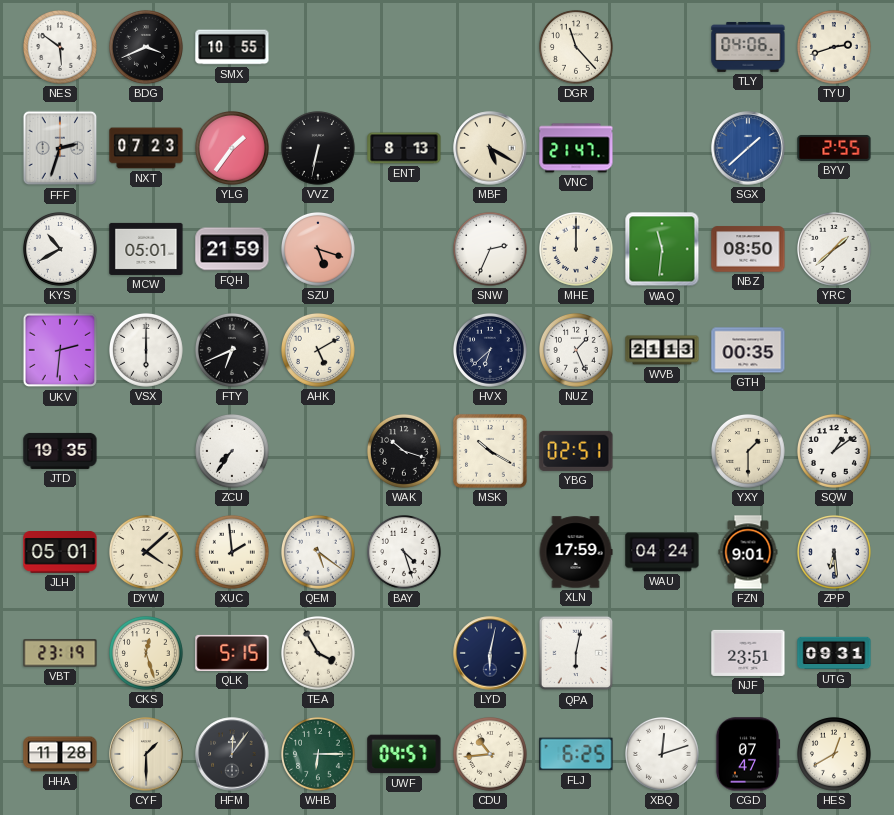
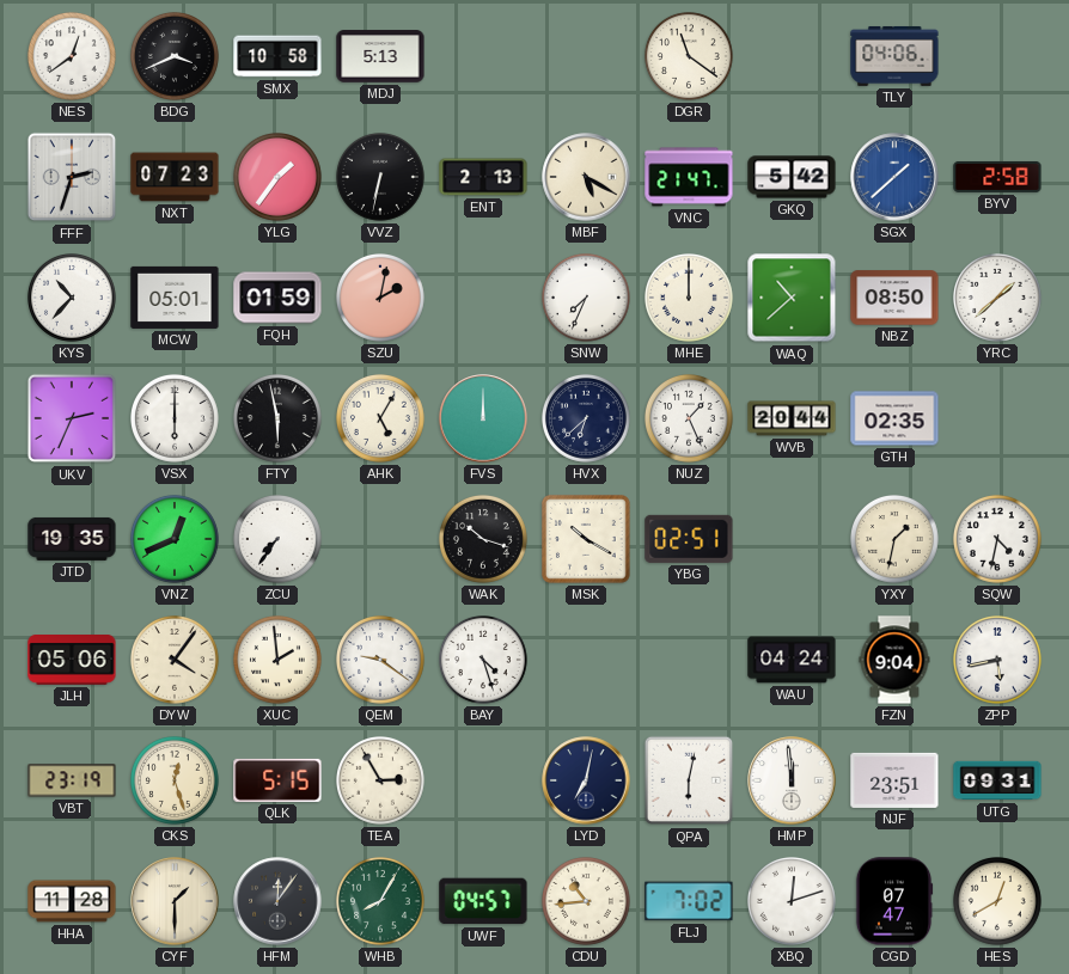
NES: 5:51 -> 12:39 (73, 57)
SMX: 10:55 -> 10:58 (277, 56)
MDJ: none -> 5:13 (380, 56)
DGR: 11:23 -> 11:21 (690, 57)
TYU: 2:42 -> none (835, 48)
ENT: 8:13 -> 2:13 (483, 177)
GKQ: none -> 5:42 (792, 177)
BYV: 2:55 -> 2:58 (997, 177)
KYS: 10:40 -> 10:37 (73, 299)
FQH: 21:59 -> 01:59 (277, 298)
SZU: 5:18 -> 2:02 (381, 299)
SNW: 2:34 -> 7:34 (587, 299)
WAQ: 11:31 -> 10:38 (792, 298)
UKV: 2:31 -> 2:34 (72, 418)
FTY: 6:41 -> 5:58 (279, 419)
AHK: 5:10 -> 5:05 (381, 419)
FVS: none -> 12:00 (483, 418)
WVB: 21:13 -> 20:44 (792, 418)
GTH: 00:35 -> 02:35 (894, 418)
VNZ: none -> 12:41 (176, 540)
YXY: 1:30 -> 1:32 (896, 540)
SQW: 1:09 -> 4:32 (998, 540)
JLH: 05:01 -> 05:06 (72, 661)
DYW: 4:08 -> 4:06 (176, 661)
QEM: 5:21 -> 9:21 (381, 661)
XLN: 17:59 -> none (576, 552)
FZN: 9:01 -> 9:04 (894, 660)
ZPP: 6:29 -> 5:43 (998, 661)
TEA: 3:55 -> 2:55 (381, 782)
LYD: 6:02 -> 7:02 (586, 780)
HMP: none -> 11:59 (792, 780)
WHB: 6:15 -> 8:05 (381, 902)
FLJ: 6:25 -> 7:02 (689, 901)
